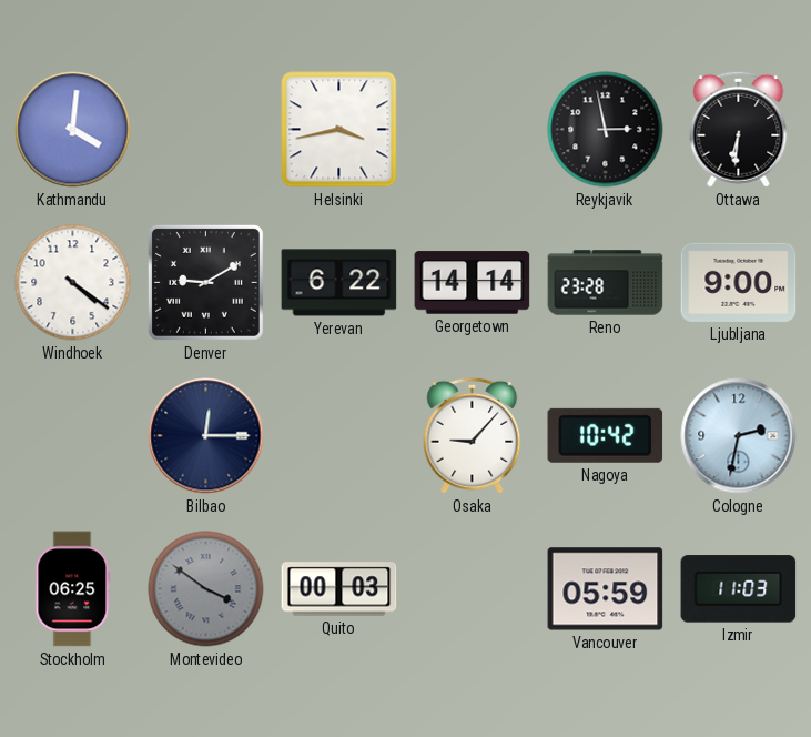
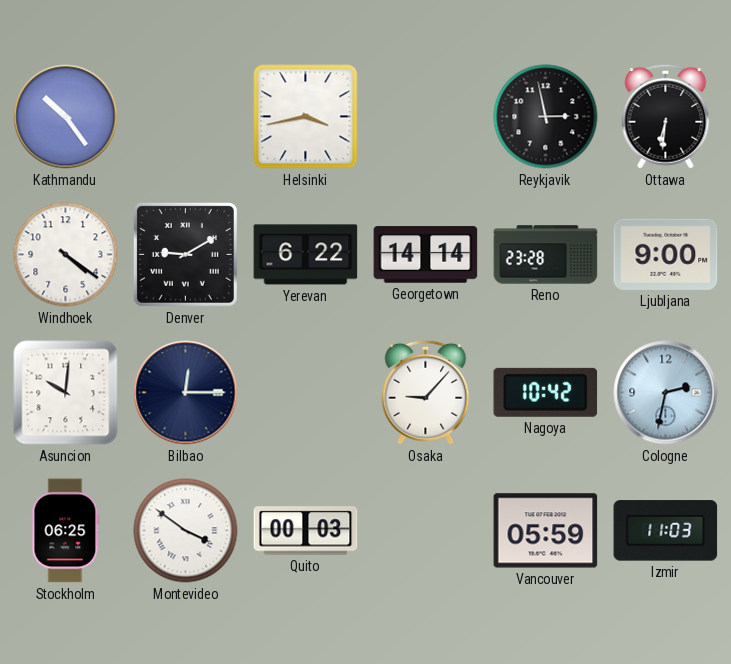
Kathmandu: 4:01 -> 10:24 (66, 117)
Asuncion: none -> 10:01 (66, 393)
Montevideo dial: grey -> white (186, 531)
